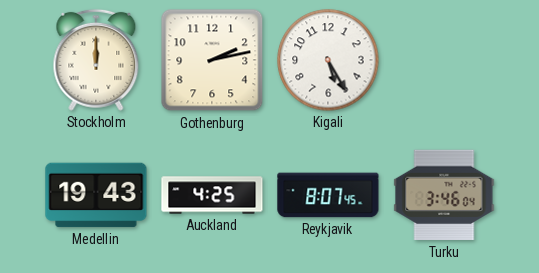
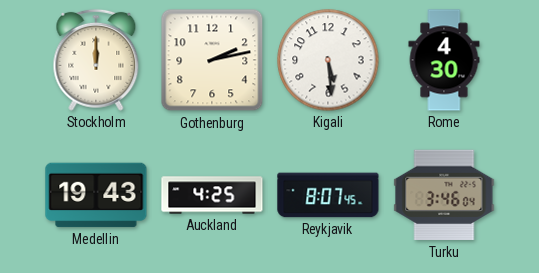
Kigali: 5:25 -> 5:29 (328, 60)
Rome: none -> 4:30 (444, 60)
